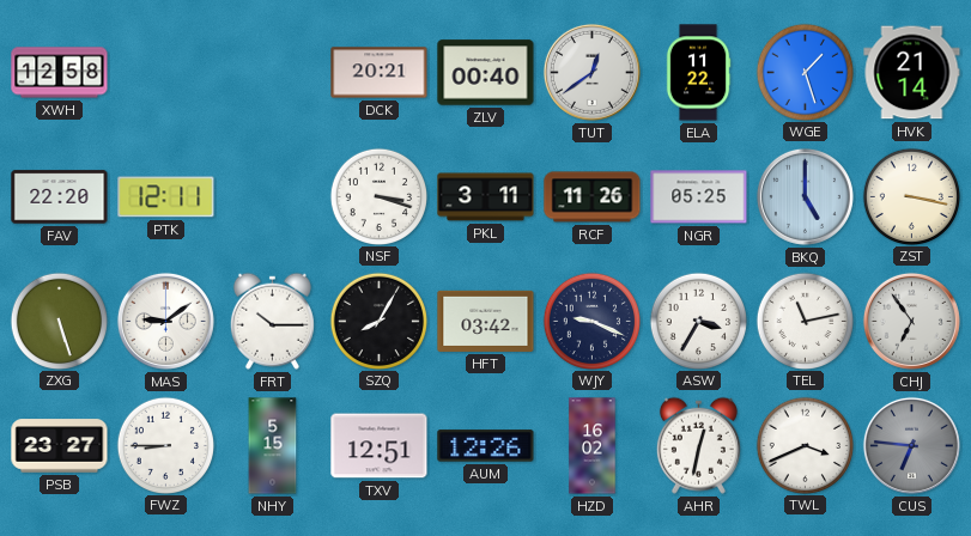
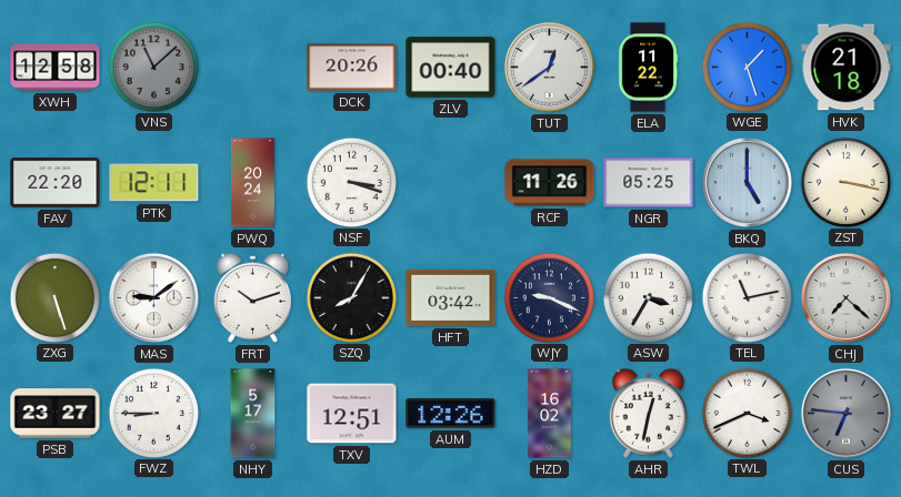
VNS: none -> 11:08 (153, 67)
DCK: 20:21 -> 20:26 (352, 68)
HVK: 21:14 -> 21:18 (847, 68)
PWQ: none -> 20:24 (252, 183)
PKL: 3:11 -> none (486, 197)
FRT: 10:15 -> 10:12 (252, 297)
CHJ: 6:54 -> 7:22 (845, 297)
NHY: 5:15 -> 5:17 (253, 414)
